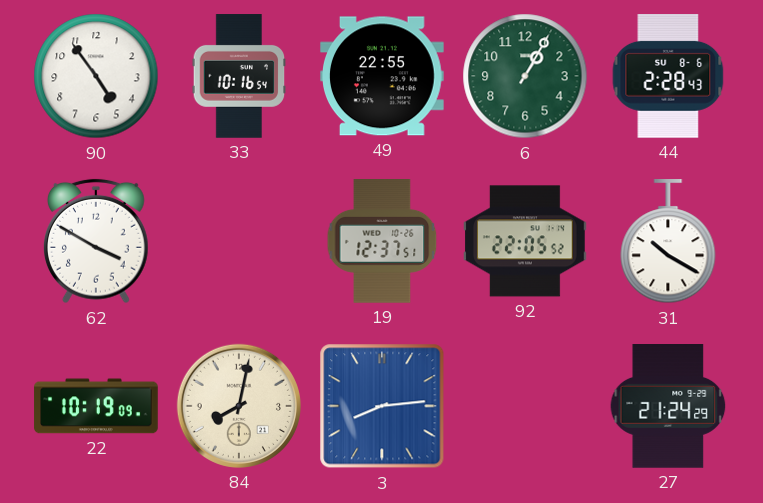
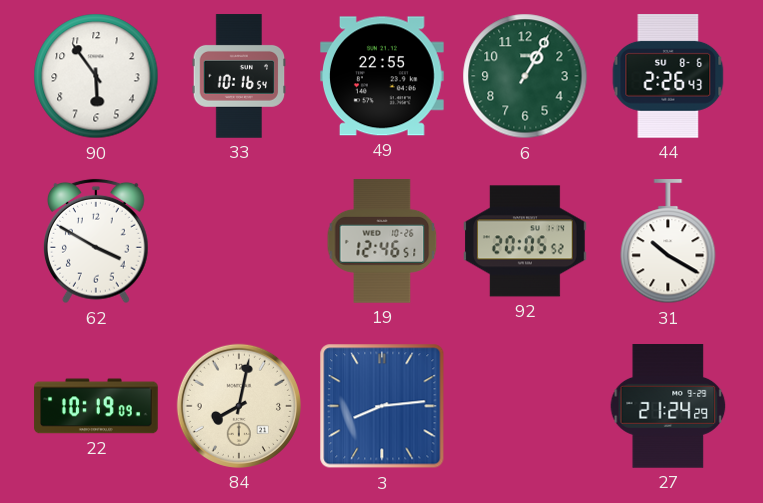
90: 4:54 -> 5:54 (96, 76)
44: 2:28 -> 2:26 (668, 77)
19: 12:37 -> 12:46 (382, 241)
92: 22:05 -> 20:05 (526, 241)
